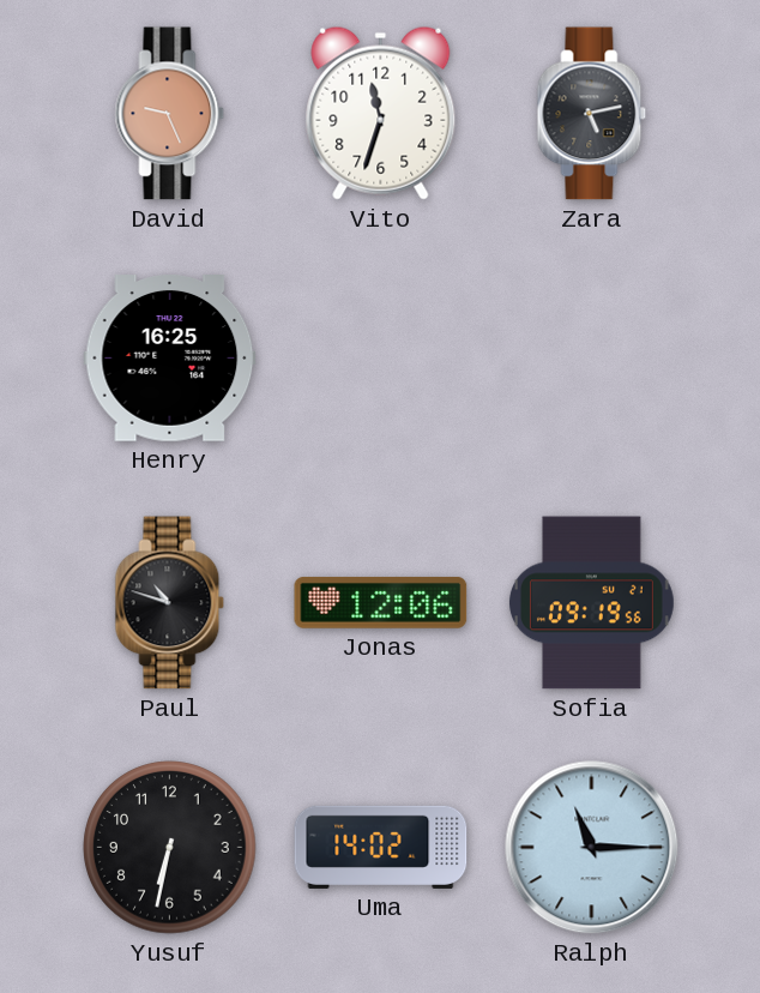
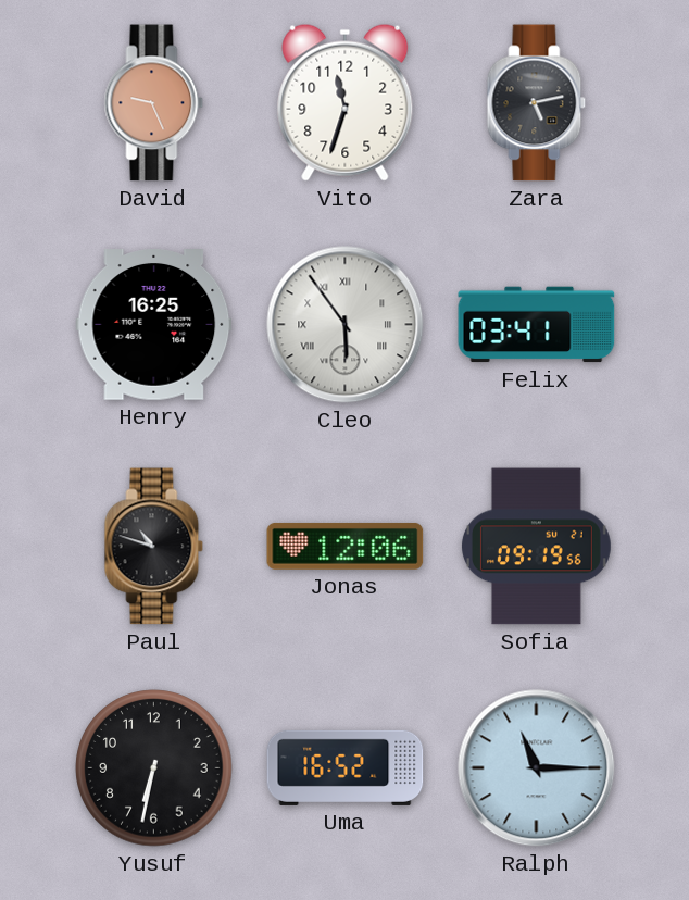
Cleo: none -> 5:54 (346, 325)
Felix: none -> 03:41 (537, 325)
Uma: 14:02 -> 16:52 (346, 767)
